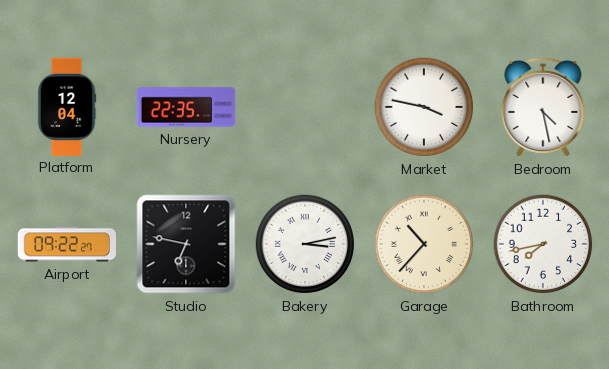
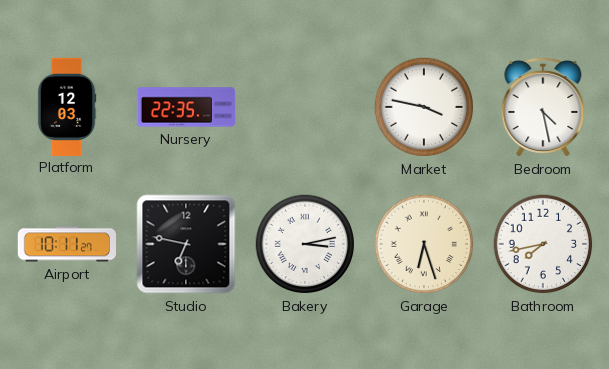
Platform: 12:04 -> 12:03 (67, 106)
Airport: 09:22 -> 10:11 (66, 244)
Garage: 10:37 -> 6:27 (424, 244)
